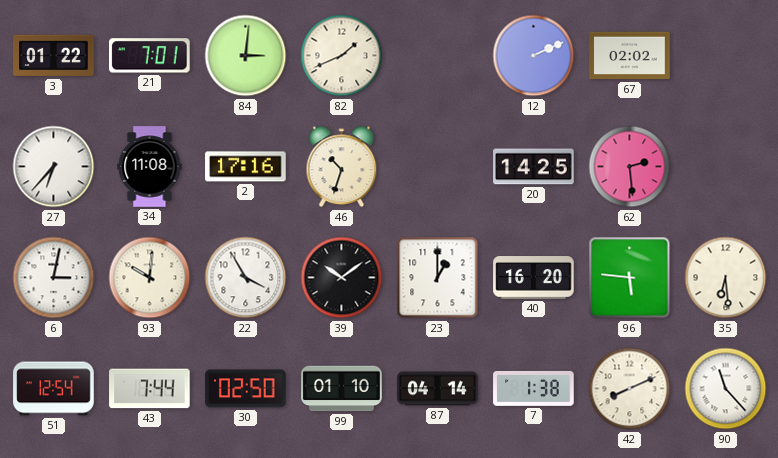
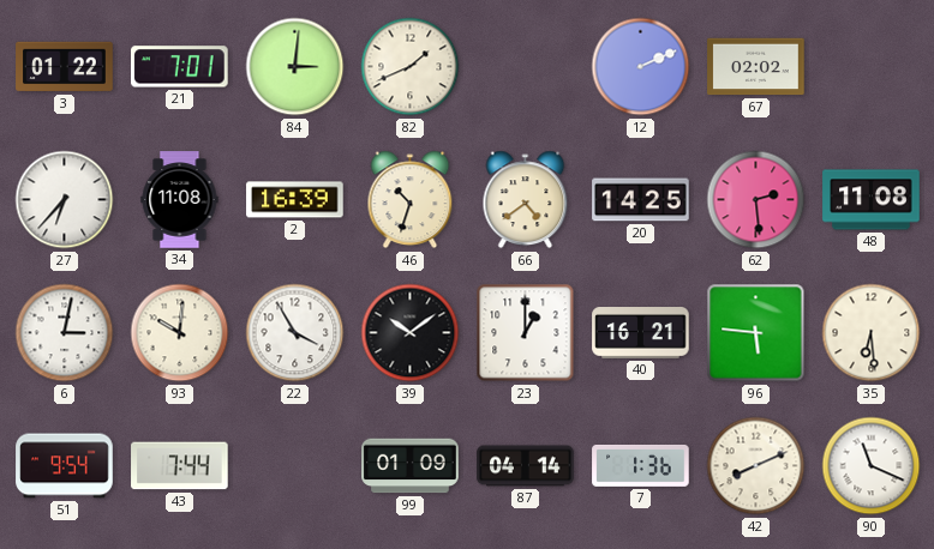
2: 17:16 -> 16:39 (295, 200)
66: none -> 4:39 (526, 200)
48: none -> 11:08 (872, 200)
40: 16:20 -> 16:21 (641, 333)
51: 12:54 -> 9:54 (65, 466)
30: 02:50 -> none (246, 389)
99: 01:10 -> 01:09 (411, 466)
7: 1:38 -> 1:36 (641, 465)
90: 11:23 -> 11:19 (872, 466)
